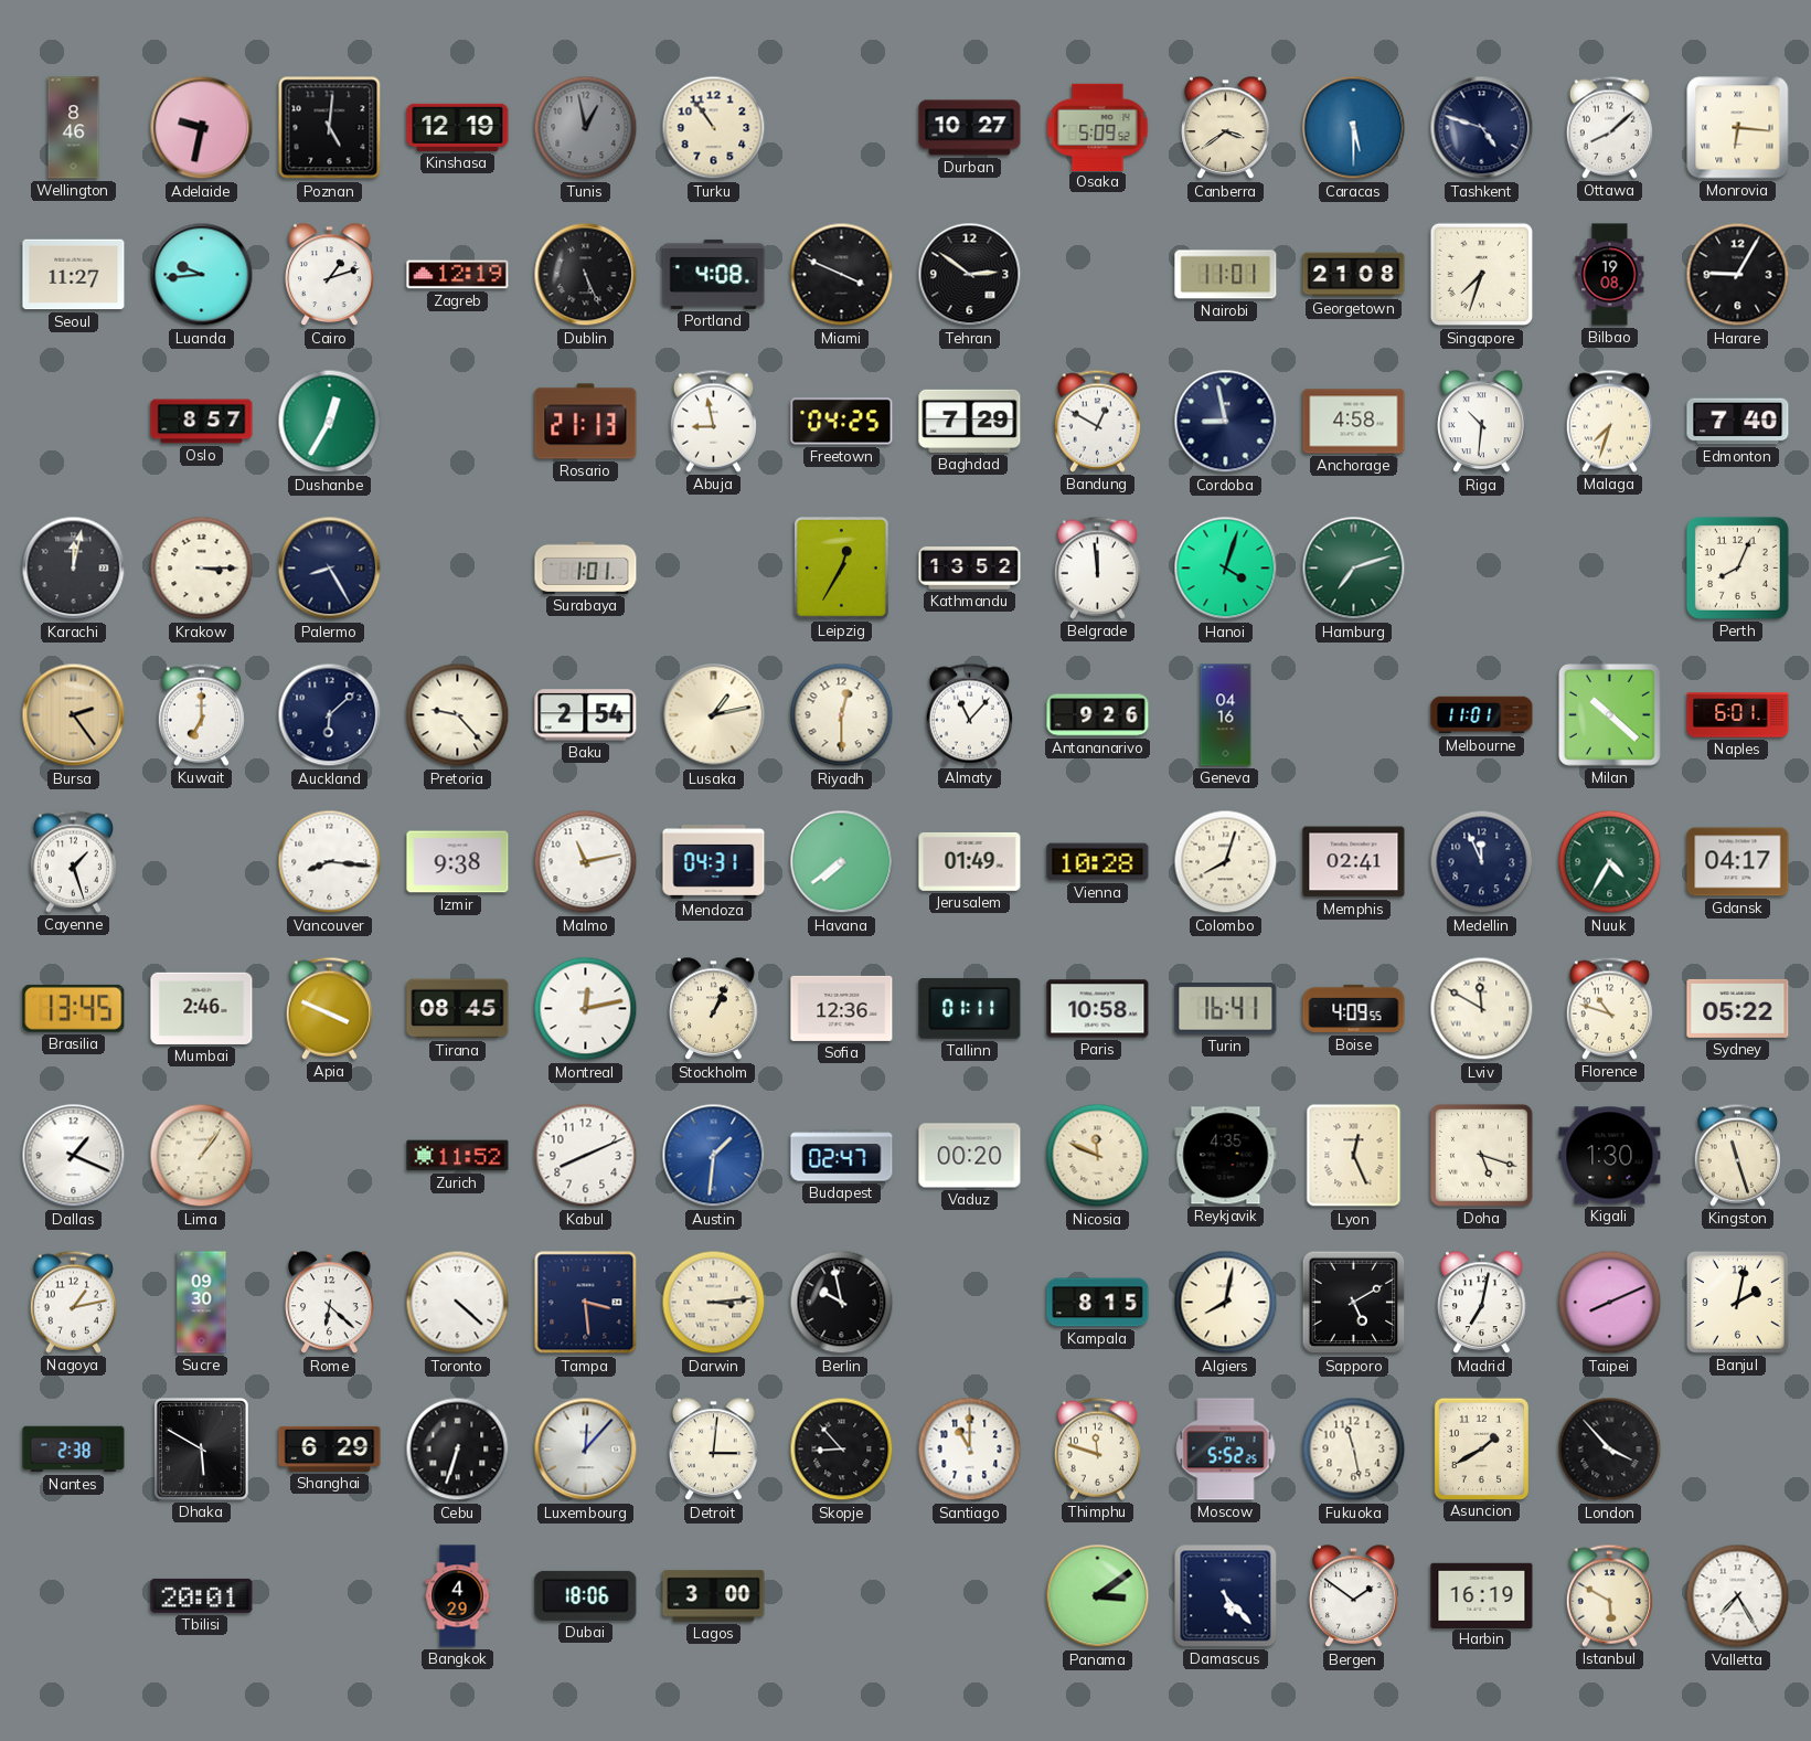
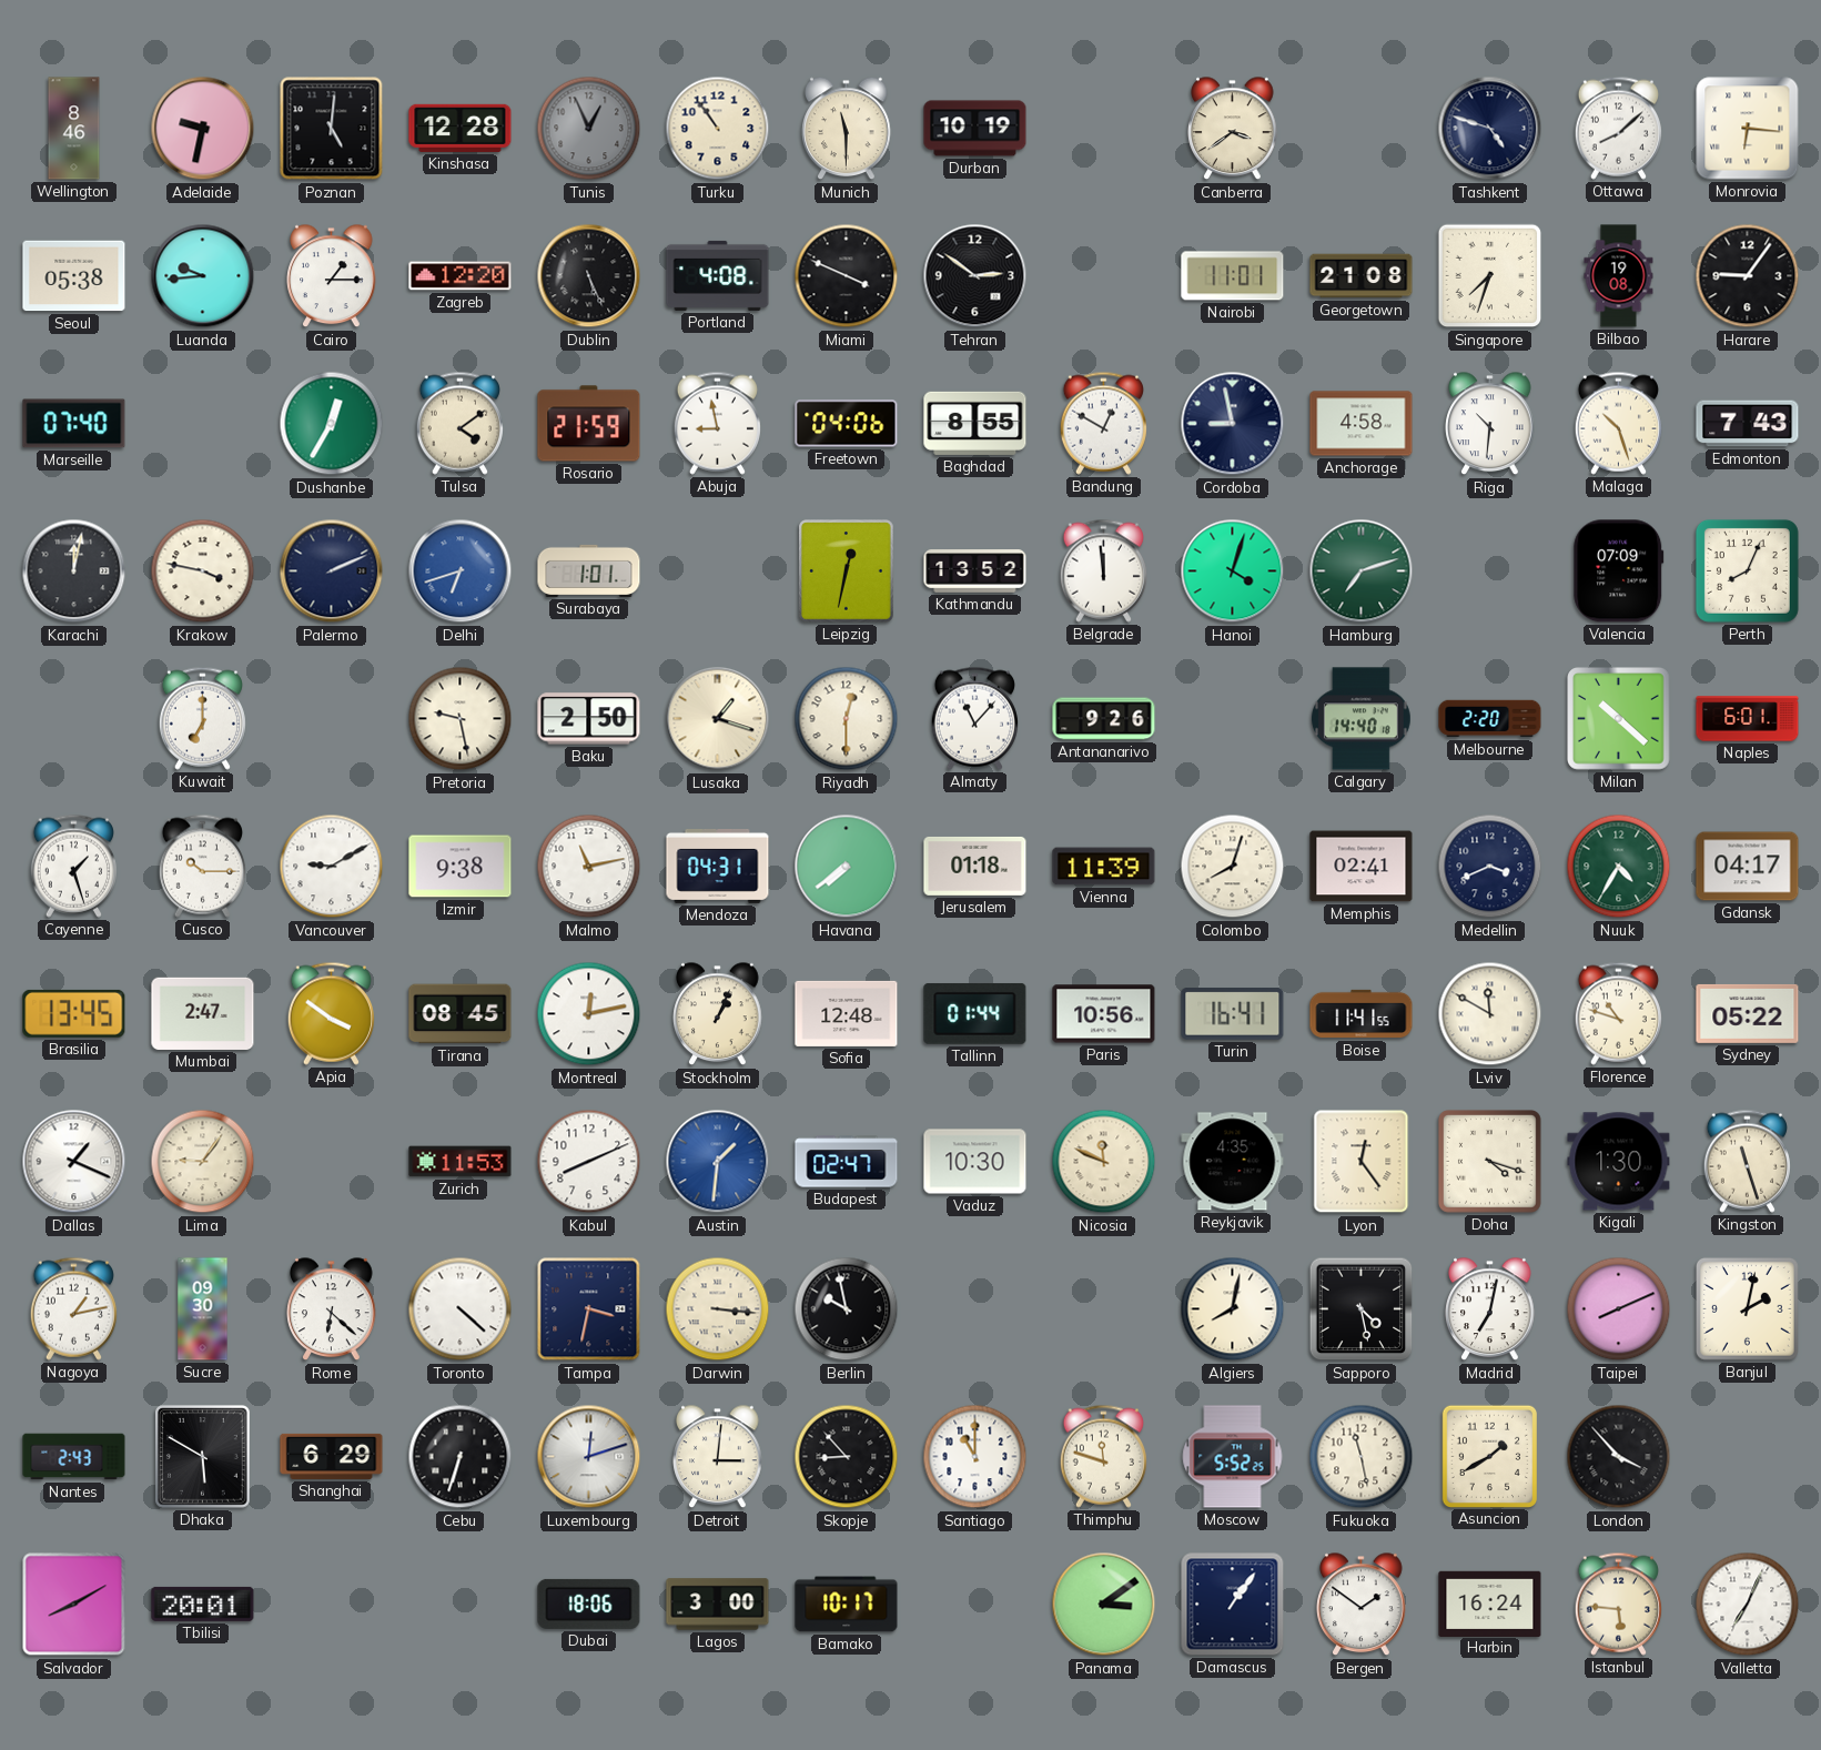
Kinshasa: 12:19 -> 12:28 (461, 128)
Tunis: 12:58 -> 12:56 (589, 129)
Munich: none -> 11:30 (847, 129)
Durban: 10:27 -> 10:19 (975, 129)
Osaka: 5:09 -> none (1098, 127)
Caracas: 5:30 -> none (1354, 128)
Seoul: 11:27 -> 05:38 (74, 276)
Cairo: 1:12 -> 1:15 (332, 276)
Zagreb: 12:19 -> 12:20 (461, 276)
Harare: 9:05 -> 9:06 (1748, 276)
Marseille: none -> 07:40 (74, 424)
Oslo: 8:57 -> none (202, 422)
Tulsa: none -> 4:09 (459, 423)
Rosario: 21:13 -> 21:59 (589, 424)
Freetown: 04:25 -> 04:06 (847, 424)
Baghdad: 7:29 -> 8:55 (975, 423)
Malaga: 7:33 -> 10:27 (1618, 423)
Edmonton: 7:40 -> 7:43 (1748, 424)
Krakow: 3:15 -> 3:47 (203, 571)
Palermo: 8:25 -> 2:11 (332, 571)
Delhi: none -> 6:42 (461, 571)
Leipzig: 12:35 -> 12:32 (847, 571)
Valencia: none -> 07:09 (1619, 571)
Bursa: 2:24 -> none (74, 715)
Auckland: 6:08 -> none (330, 715)
Pretoria: 9:23 -> 9:28 (461, 719)
Baku: 2:54 -> 2:50 (589, 719)
Lusaka: 1:13 -> 1:18 (718, 719)
Geneva: 04:16 -> none (1226, 715)
Calgary: none -> 14:40 (1360, 719)
Melbourne: 11:01 -> 2:20 (1490, 719)
Cusco: none -> 10:15 (202, 866)
Vancouver: 8:16 -> 9:10 (332, 867)
Jerusalem: 01:49 -> 01:18 (975, 866)
Vienna: 10:28 -> 11:39 (1104, 867)
Medellin: 11:56 -> 3:41 (1490, 867)
Mumbai: 2:46 -> 2:47 (203, 1013)
Apia: 3:49 -> 3:51 (331, 1013)
Sofia: 12:36 -> 12:48 (847, 1013)
Tallinn: 01:11 -> 01:44 (975, 1013)
Paris: 10:58 -> 10:56 (1104, 1014)
Boise: 4:09 -> 11:41 (1362, 1014)
Lima: 1:06 -> 9:06 (203, 1162)
Zurich: 11:52 -> 11:53 (461, 1162)
Vaduz: 00:20 -> 10:30 (975, 1162)
Lyon: 12:26 -> 12:24 (1362, 1162)
Doha: 5:18 -> 4:18 (1489, 1161)
Tampa: 3:29 -> 3:32 (589, 1309)
Darwin: 3:14 -> 3:16 (718, 1309)
Kampala: 8:15 -> none (1098, 1303)
Sapporo: 5:10 -> 4:28 (1362, 1309)
Nantes: 2:38 -> 2:43 (74, 1457)
Luxembourg: 12:07 -> 12:12 (589, 1457)
Salvador: none -> 8:10 (74, 1605)
Bangkok: 4:29 -> none (458, 1596)
Bamako: none -> 10:17 (847, 1605)
Damascus: 5:23 -> 1:06 (1233, 1605)
Harbin: 16:19 -> 16:24 (1490, 1604)
Istanbul: 5:50 -> 5:46 (1618, 1604)
Valletta: 7:25 -> 7:04 (1748, 1605)
